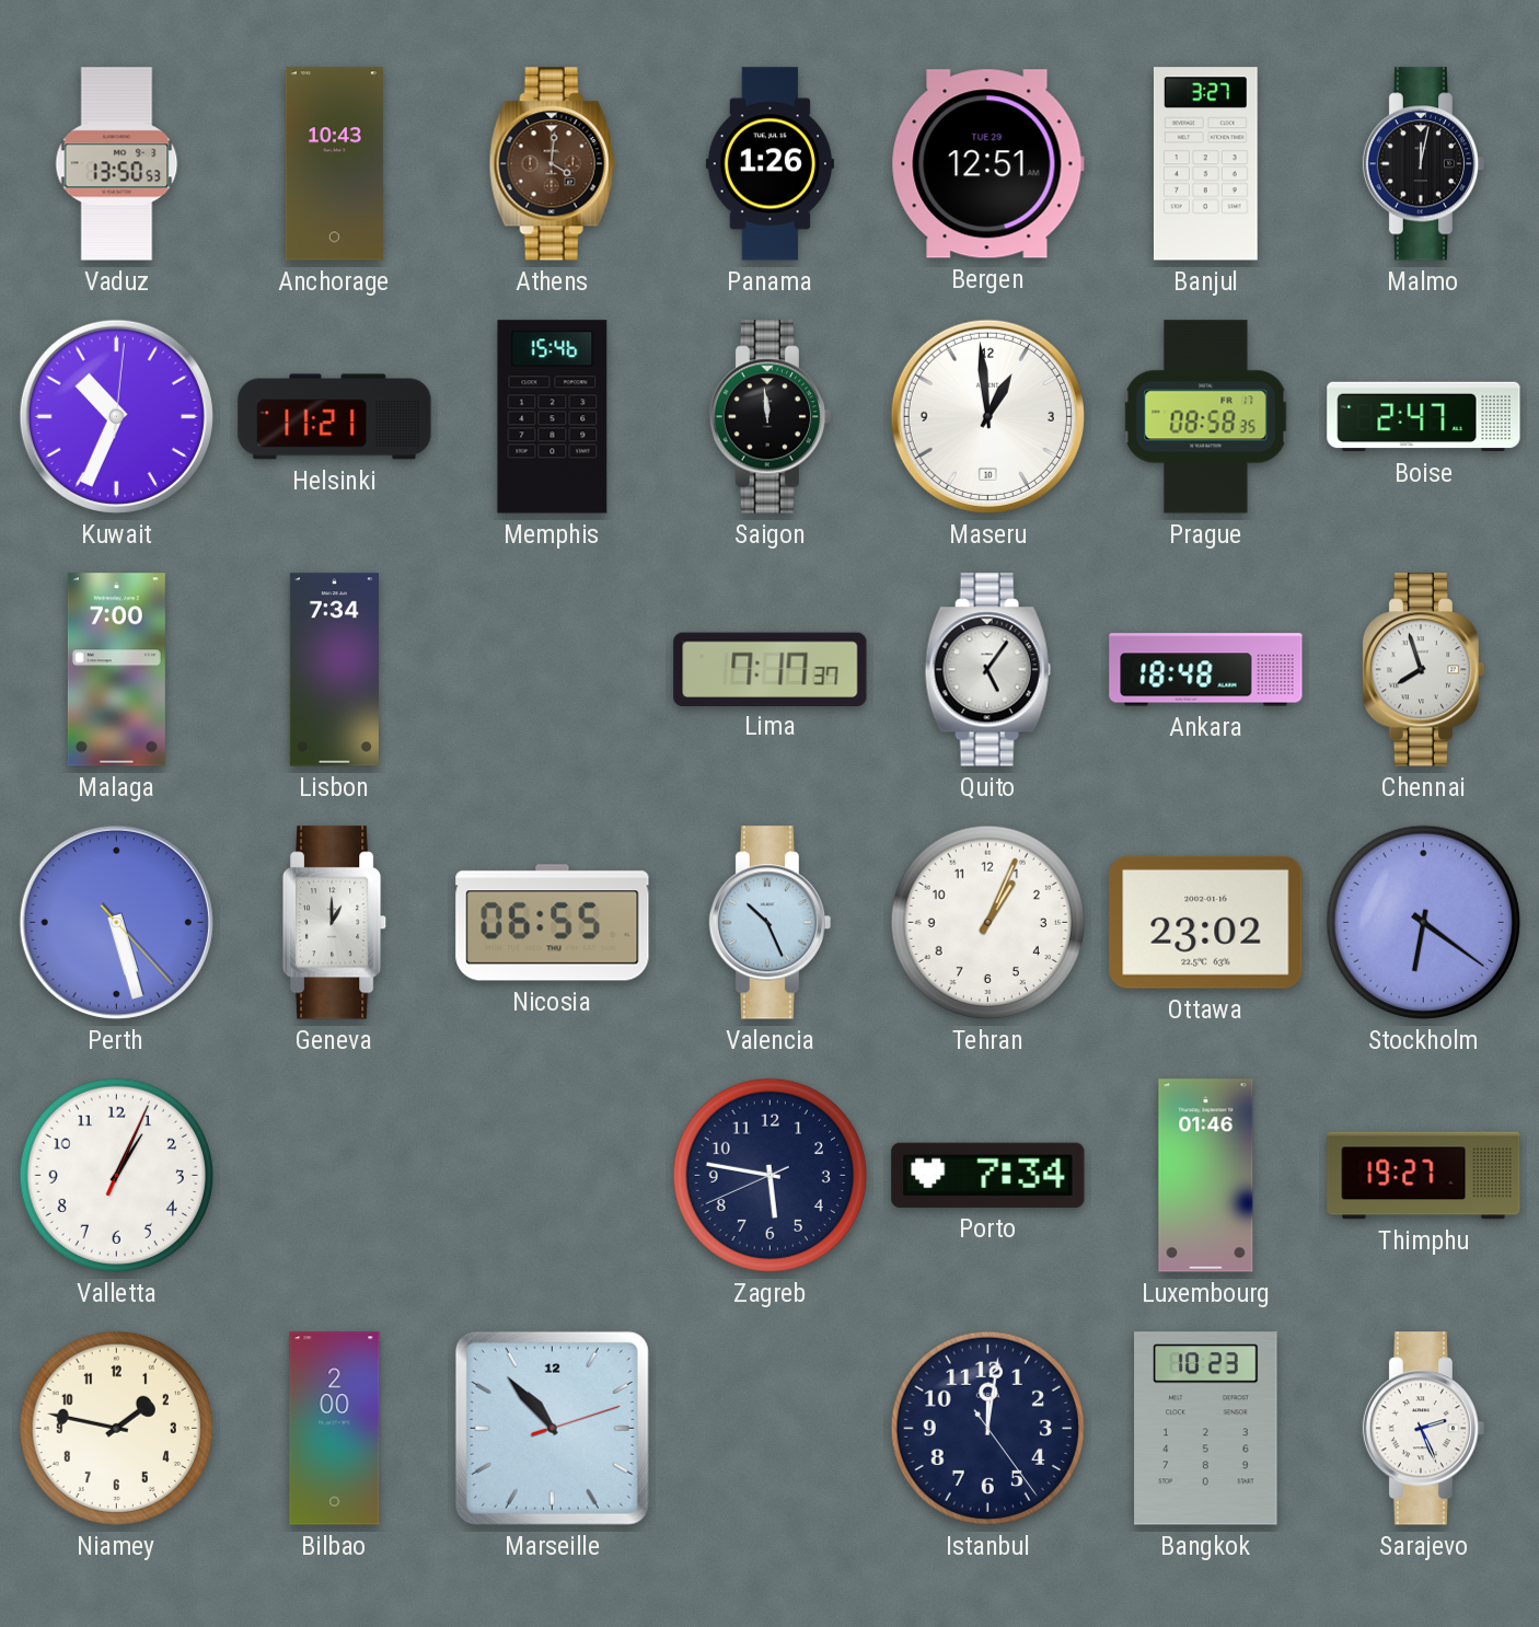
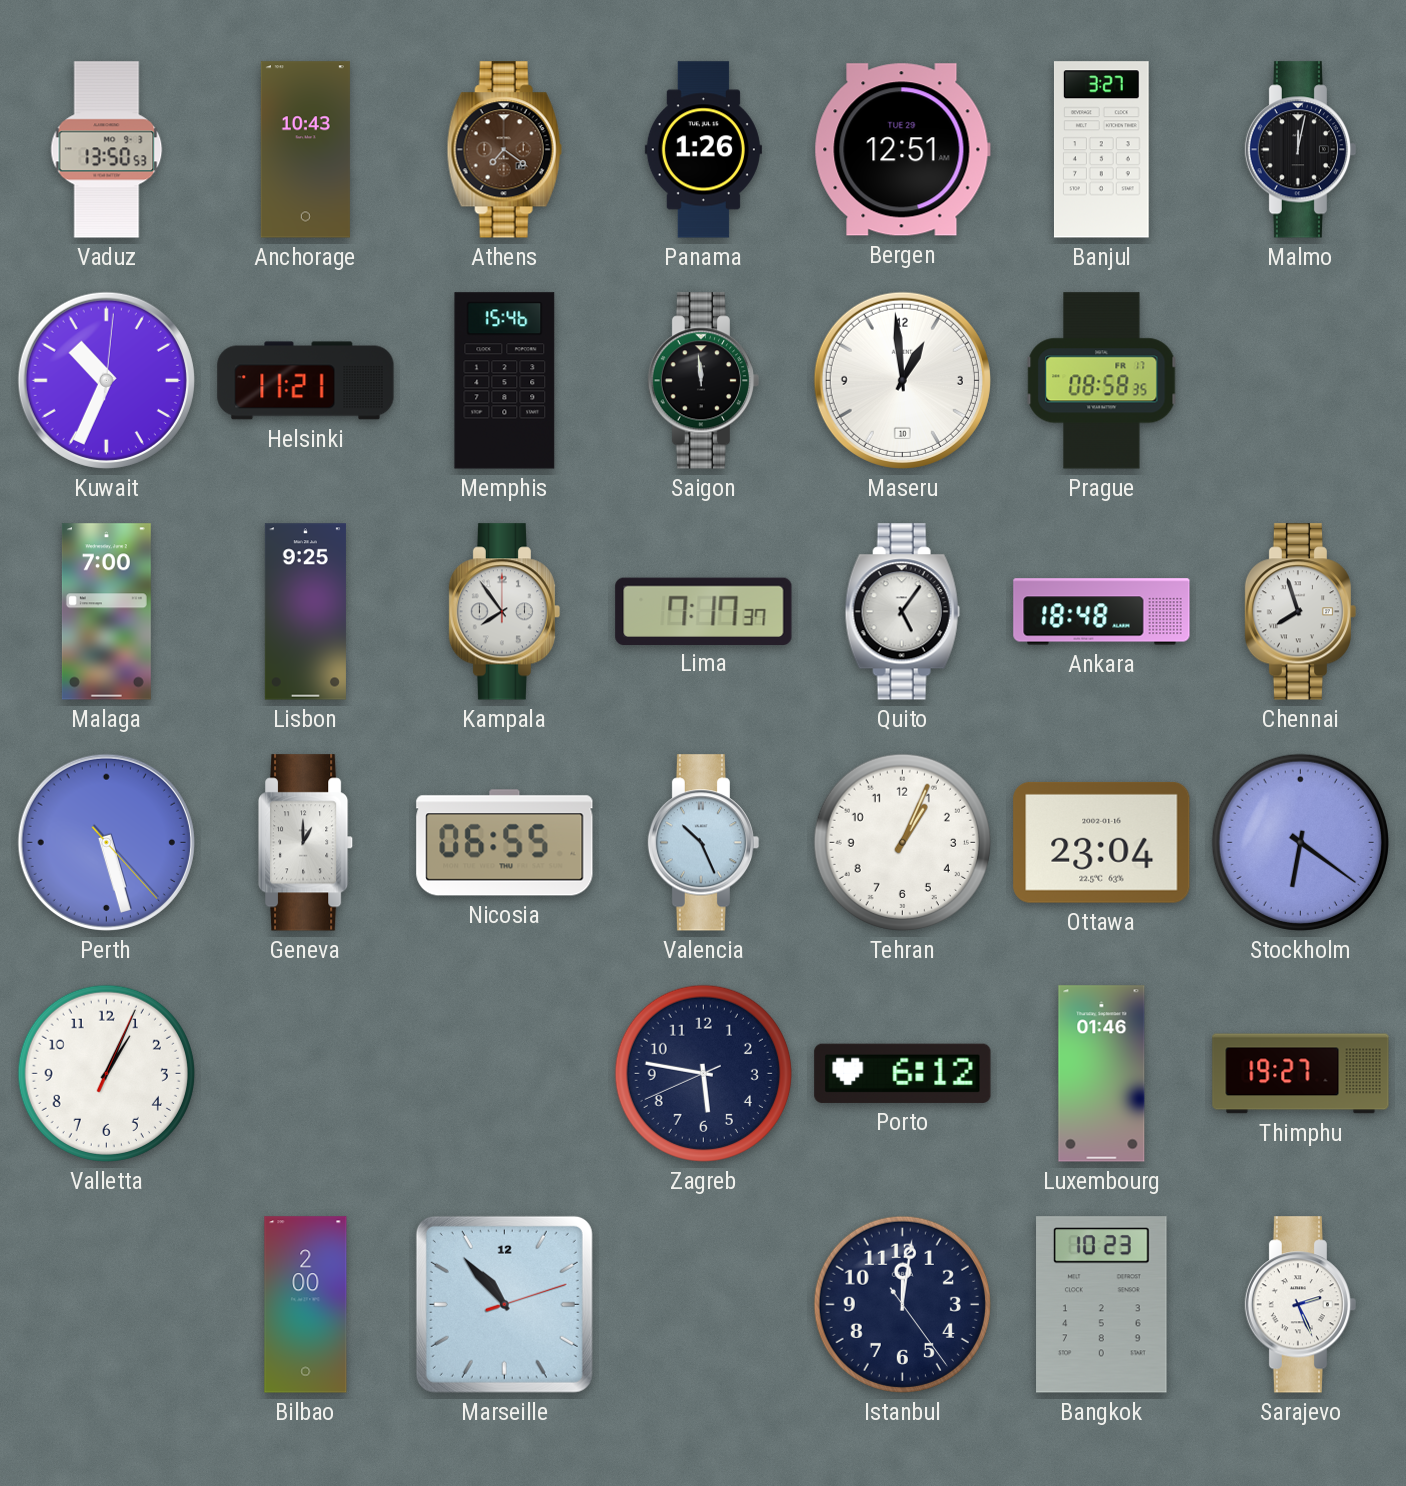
Athens: 4:01 -> 7:21 (504, 150)
Boise: 2:47 -> none (1424, 417)
Lisbon: 7:34 -> 9:25 (305, 612)
Kampala: none -> 7:54 (505, 612)
Ottawa: 23:02 -> 23:04 (1102, 842)
Porto: 7:34 -> 6:12 (903, 1073)
Niamey: 1:47 -> none (116, 1428)
